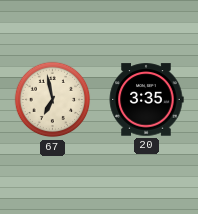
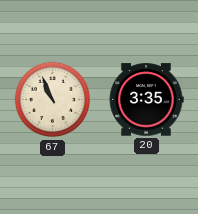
67: 6:58 -> 10:56 (53, 100)
